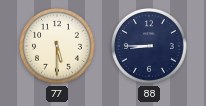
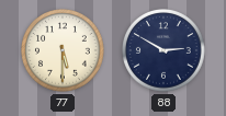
88: 8:45 -> 2:50 (165, 51)
